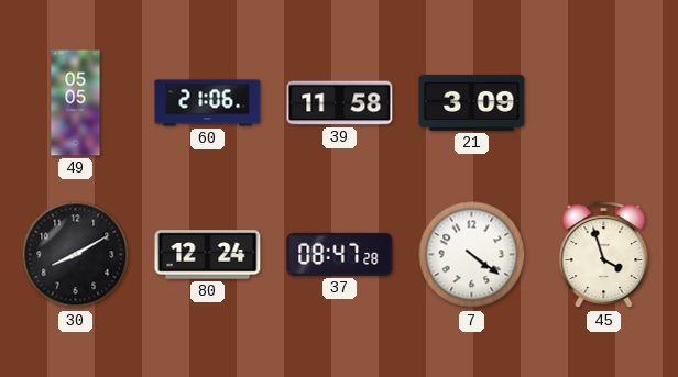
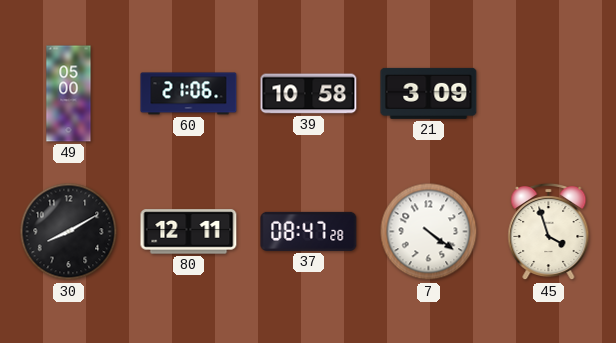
49: 05:05 -> 05:00 (69, 94)
39: 11:58 -> 10:58 (309, 94)
80: 12:24 -> 12:11 (189, 232)
